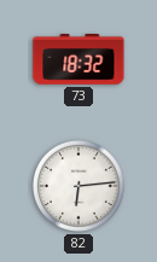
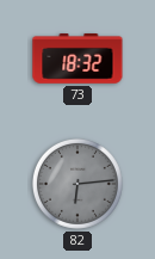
82 dial: white -> grey (77, 184)
